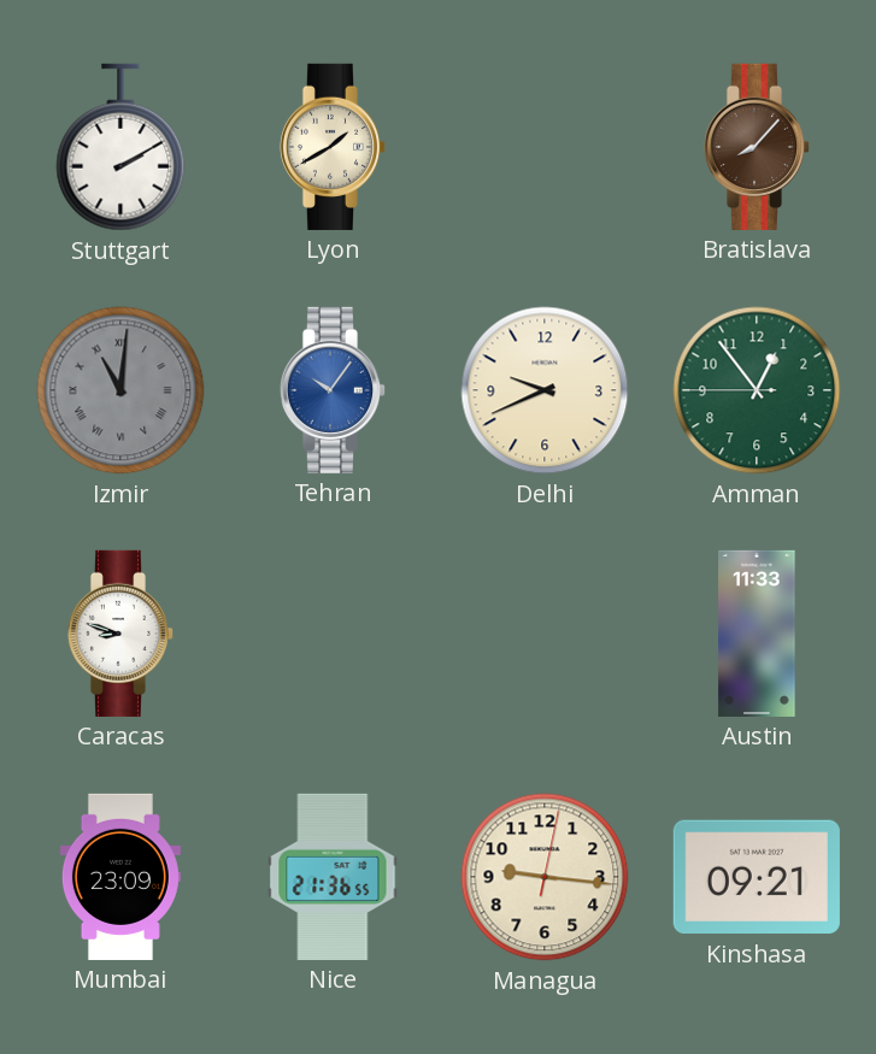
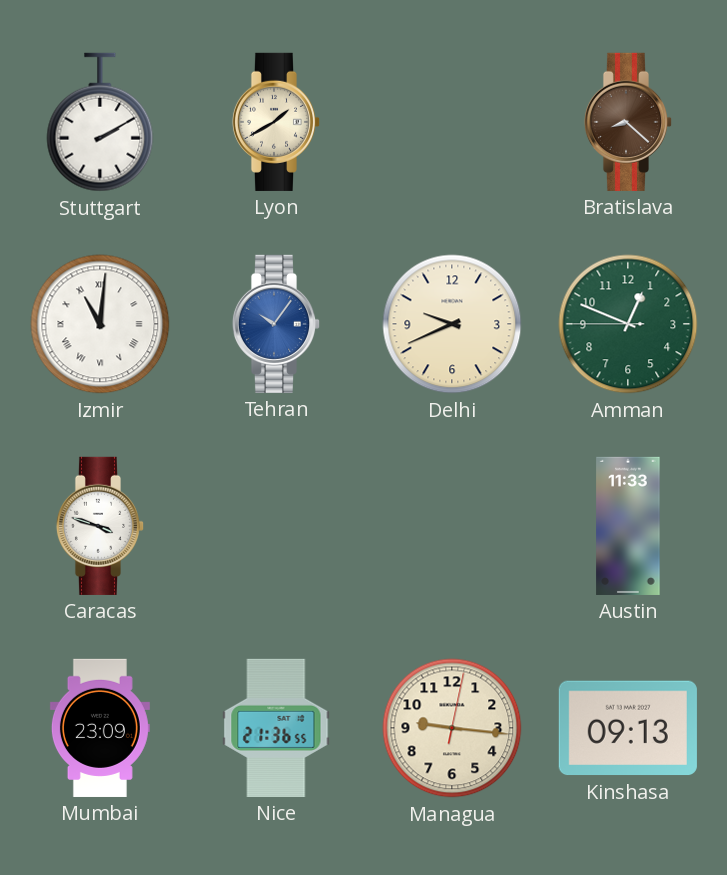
Bratislava: 8:07 -> 8:22 (628, 122)
Izmir dial: grey -> white (100, 324)
Amman: 12:53 -> 12:48 (628, 324)
Caracas: 8:48 -> 3:48 (100, 526)
Kinshasa: 09:21 -> 09:13 (628, 728)
